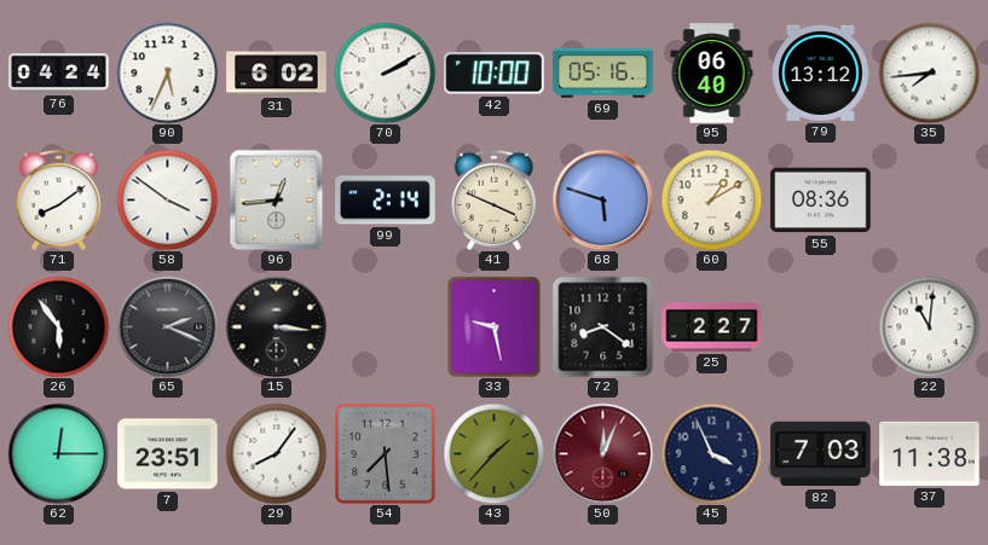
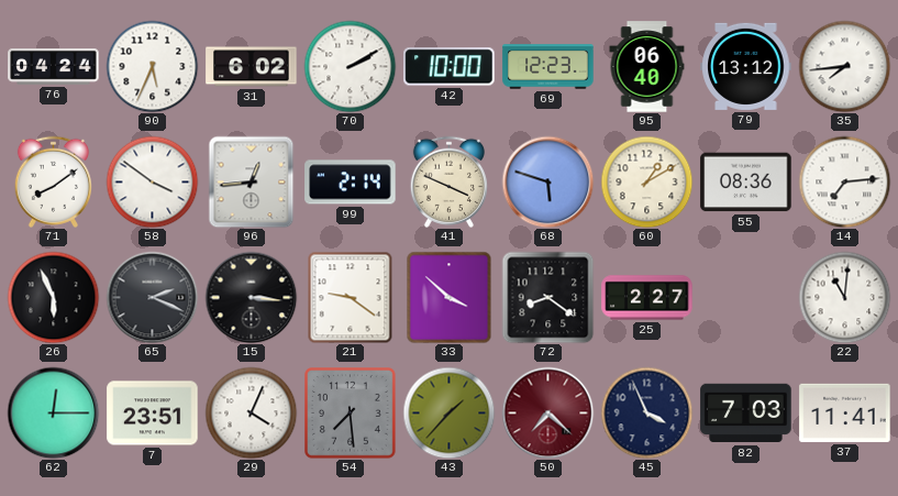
69: 05:16 -> 12:23 (548, 67)
14: none -> 7:14 (844, 181)
26: 5:54 -> 5:56 (53, 297)
21: none -> 9:21 (351, 297)
33: 9:28 -> 3:52 (450, 297)
29: 8:06 -> 4:04 (251, 412)
50: 12:04 -> 7:22 (547, 412)
37: 11:38 -> 11:41 (845, 412)
